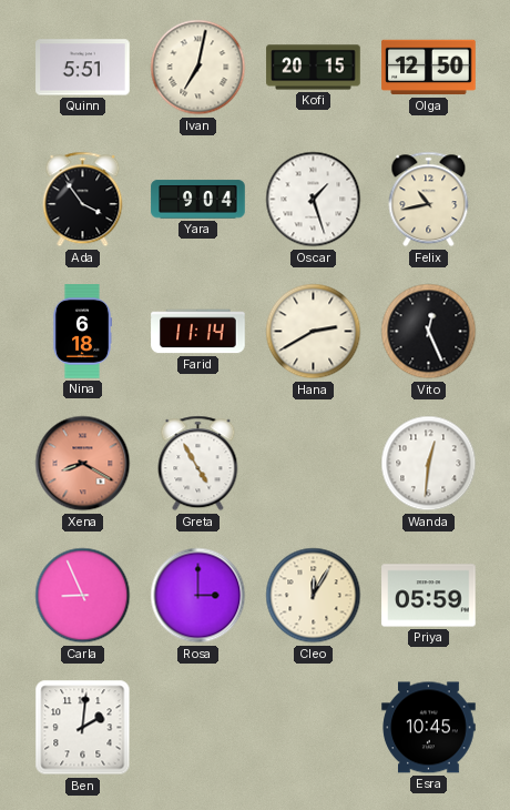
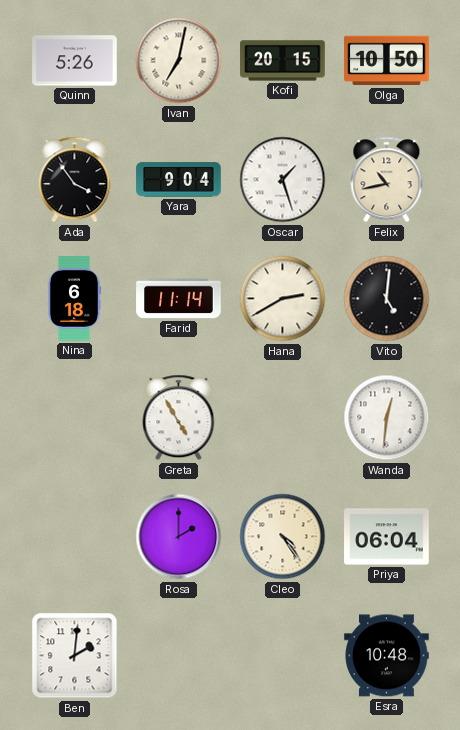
Quinn: 5:51 -> 5:26 (75, 61)
Olga: 12:50 -> 10:50 (387, 61)
Vito: 12:26 -> 5:01 (387, 299)
Xena: 8:20 -> none (83, 464)
Carla: 8:56 -> none (83, 596)
Rosa: 3:00 -> 2:00 (179, 537)
Cleo: 12:05 -> 4:24 (283, 537)
Priya: 05:59 -> 06:04 (387, 537)
Esra: 10:45 -> 10:48 (387, 656)
